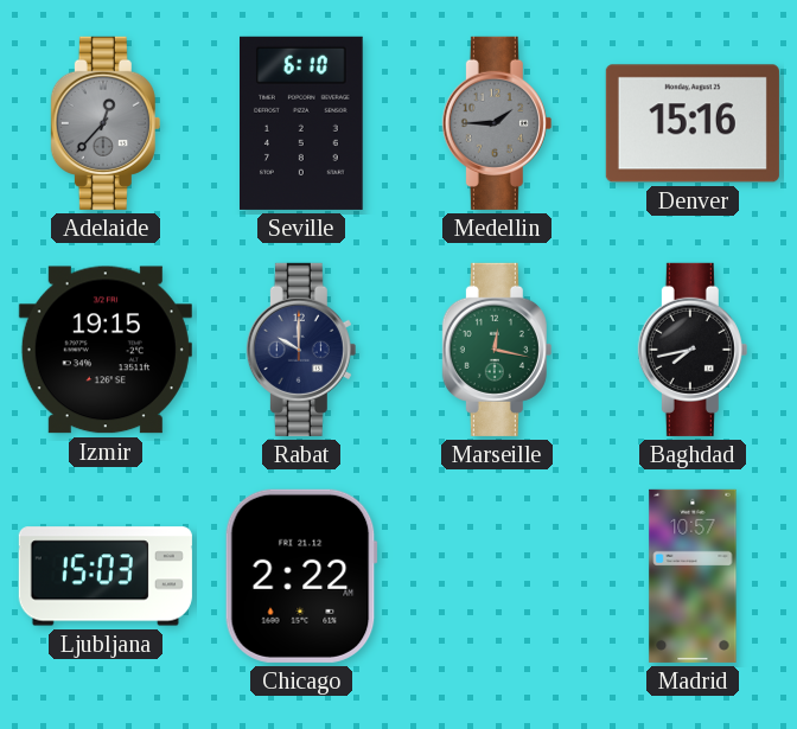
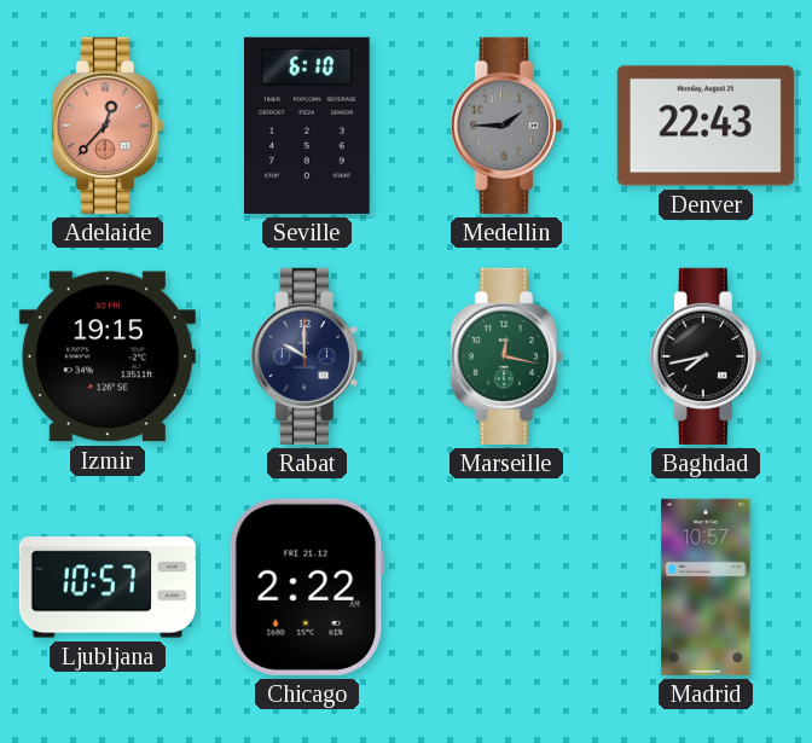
Adelaide dial: grey -> salmon (108, 126)
Denver: 15:16 -> 22:43 (706, 126)
Ljubljana: 15:03 -> 10:57 (108, 587)
